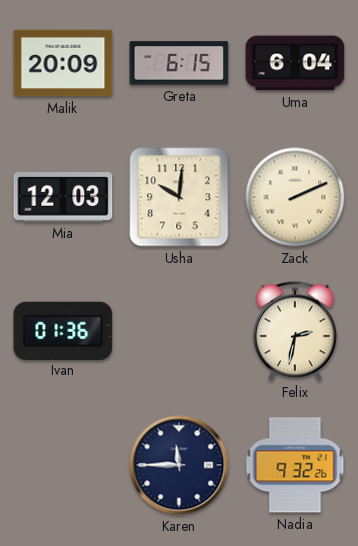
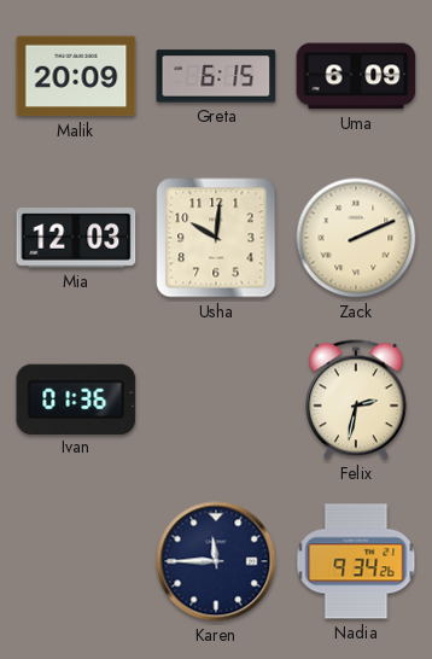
Uma: 6:04 -> 6:09 (356, 76)
Nadia: 9:32 -> 9:34 (356, 561)
